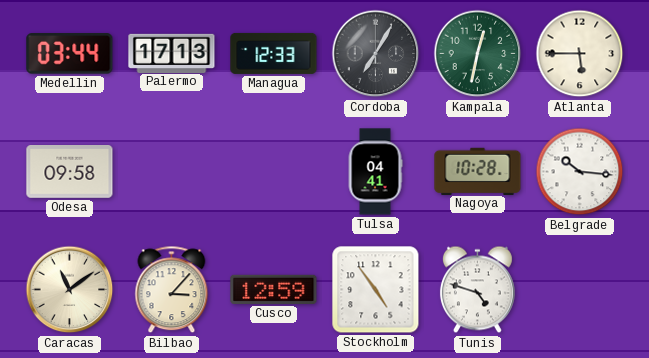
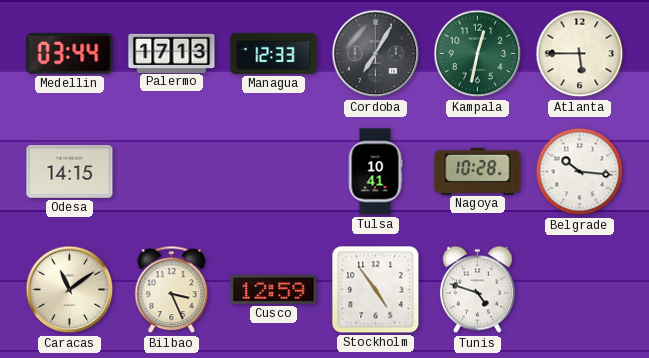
Odesa: 09:58 -> 14:15 (70, 172)
Tulsa: 04:41 -> 10:41 (375, 172)
Bilbao: 3:07 -> 3:26 (172, 290)
